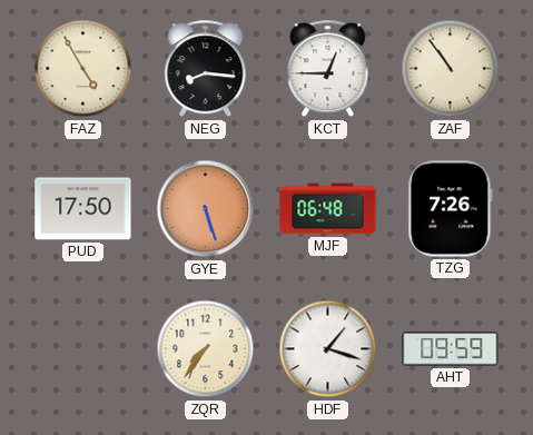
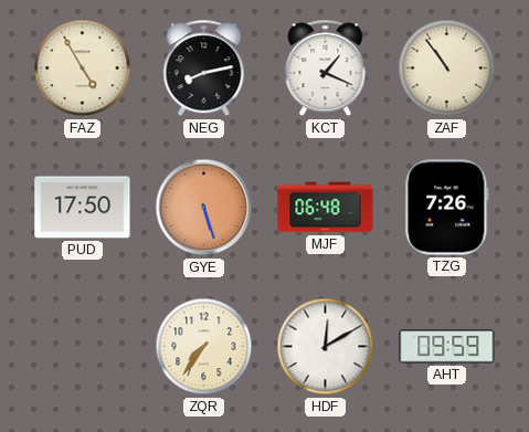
NEG: 8:16 -> 8:13 (204, 69)
KCT: 12:45 -> 1:19 (326, 69)
HDF: 1:18 -> 12:10 (326, 347)
